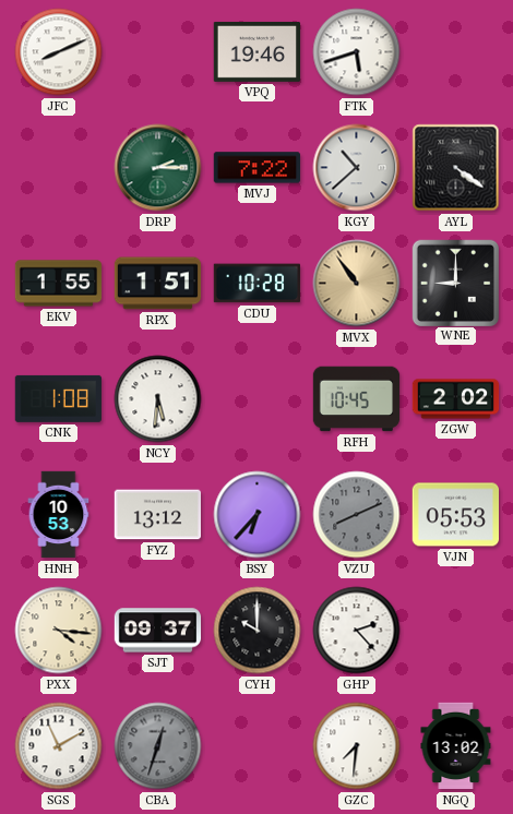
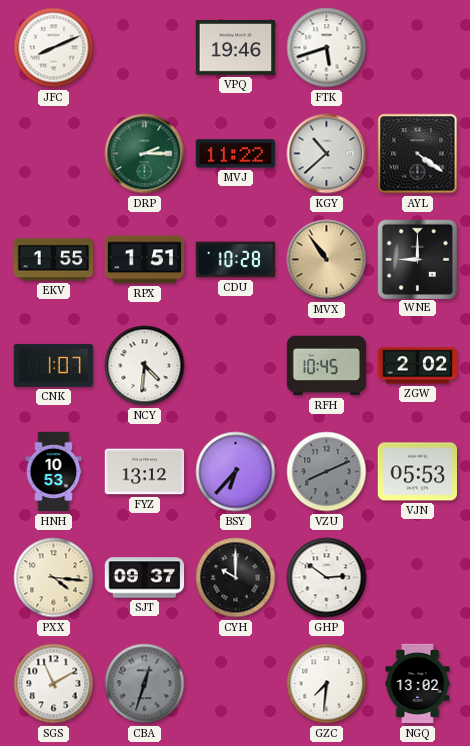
MVJ: 7:22 -> 11:22 (235, 154)
CNK: 1:08 -> 1:07 (53, 365)
NCY: 5:31 -> 4:31 (145, 366)
GHP: 2:23 -> 2:51 (327, 578)
